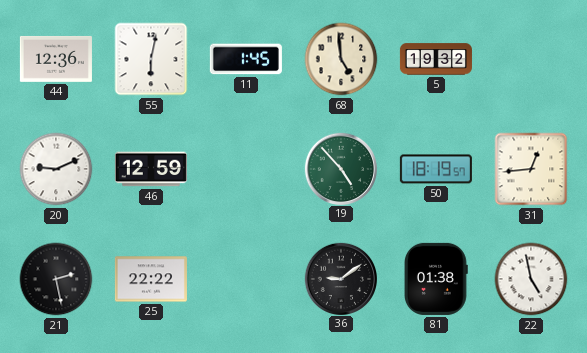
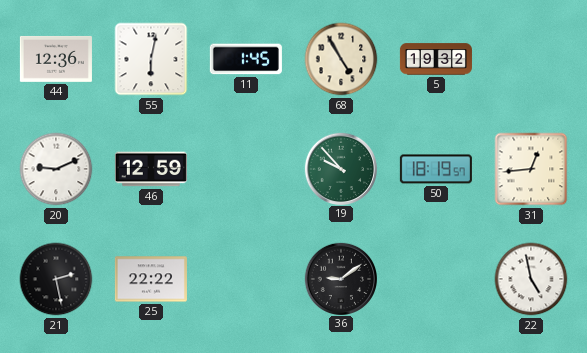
68: 4:59 -> 4:55 (341, 59)
19: 4:53 -> 9:53 (340, 168)
81: 01:38 -> none (437, 279)
